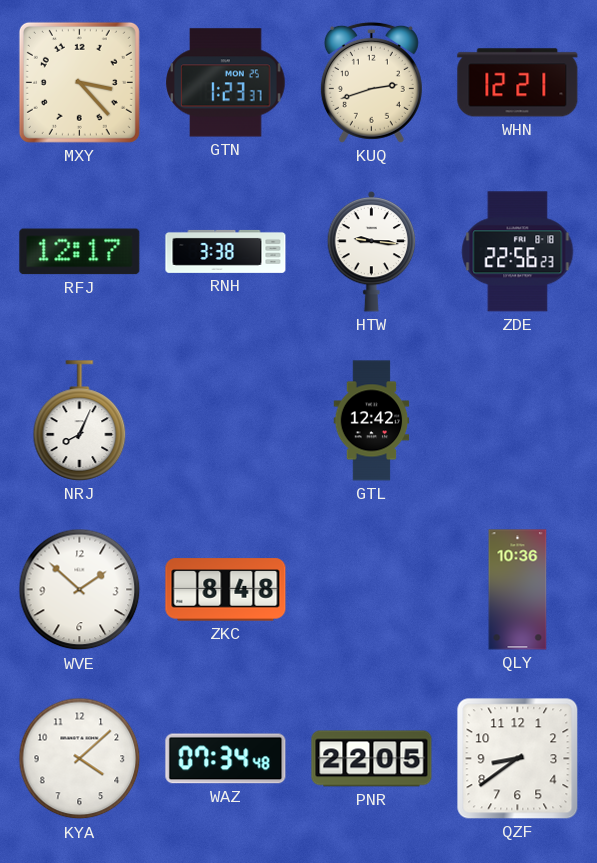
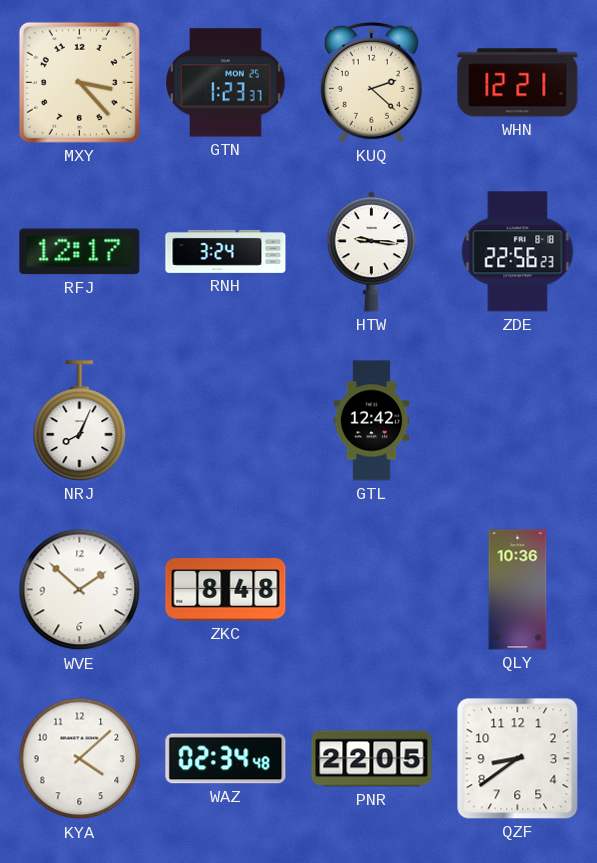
KUQ: 2:42 -> 2:22 (371, 82)
RNH: 3:38 -> 3:24 (226, 251)
WAZ: 07:34 -> 02:34 (226, 759)
